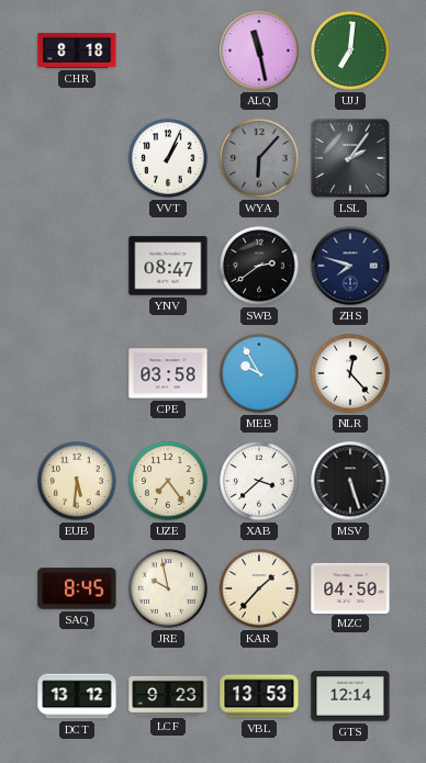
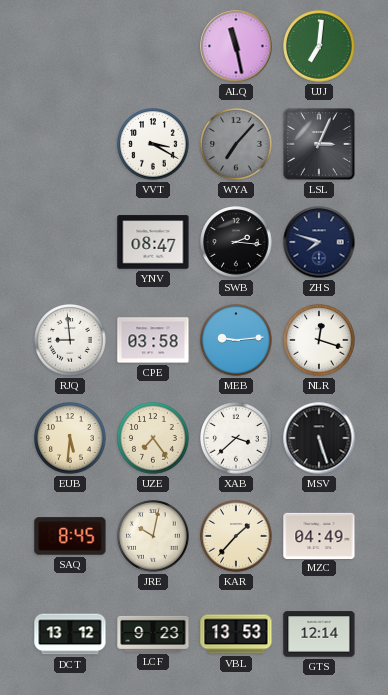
CHR: 8:18 -> none (77, 51)
VVT: 1:04 -> 3:20 (153, 144)
WYA: 6:07 -> 7:07 (236, 144)
LSL: 2:06 -> 3:04 (319, 144)
SWB: 2:39 -> 2:16 (236, 242)
RJQ: none -> 8:59 (70, 340)
MEB: 9:55 -> 9:14 (236, 340)
NLR: 12:23 -> 12:18 (319, 340)
JRE: 9:58 -> 10:02 (153, 536)
MZC: 04:50 -> 04:49 (319, 535)
